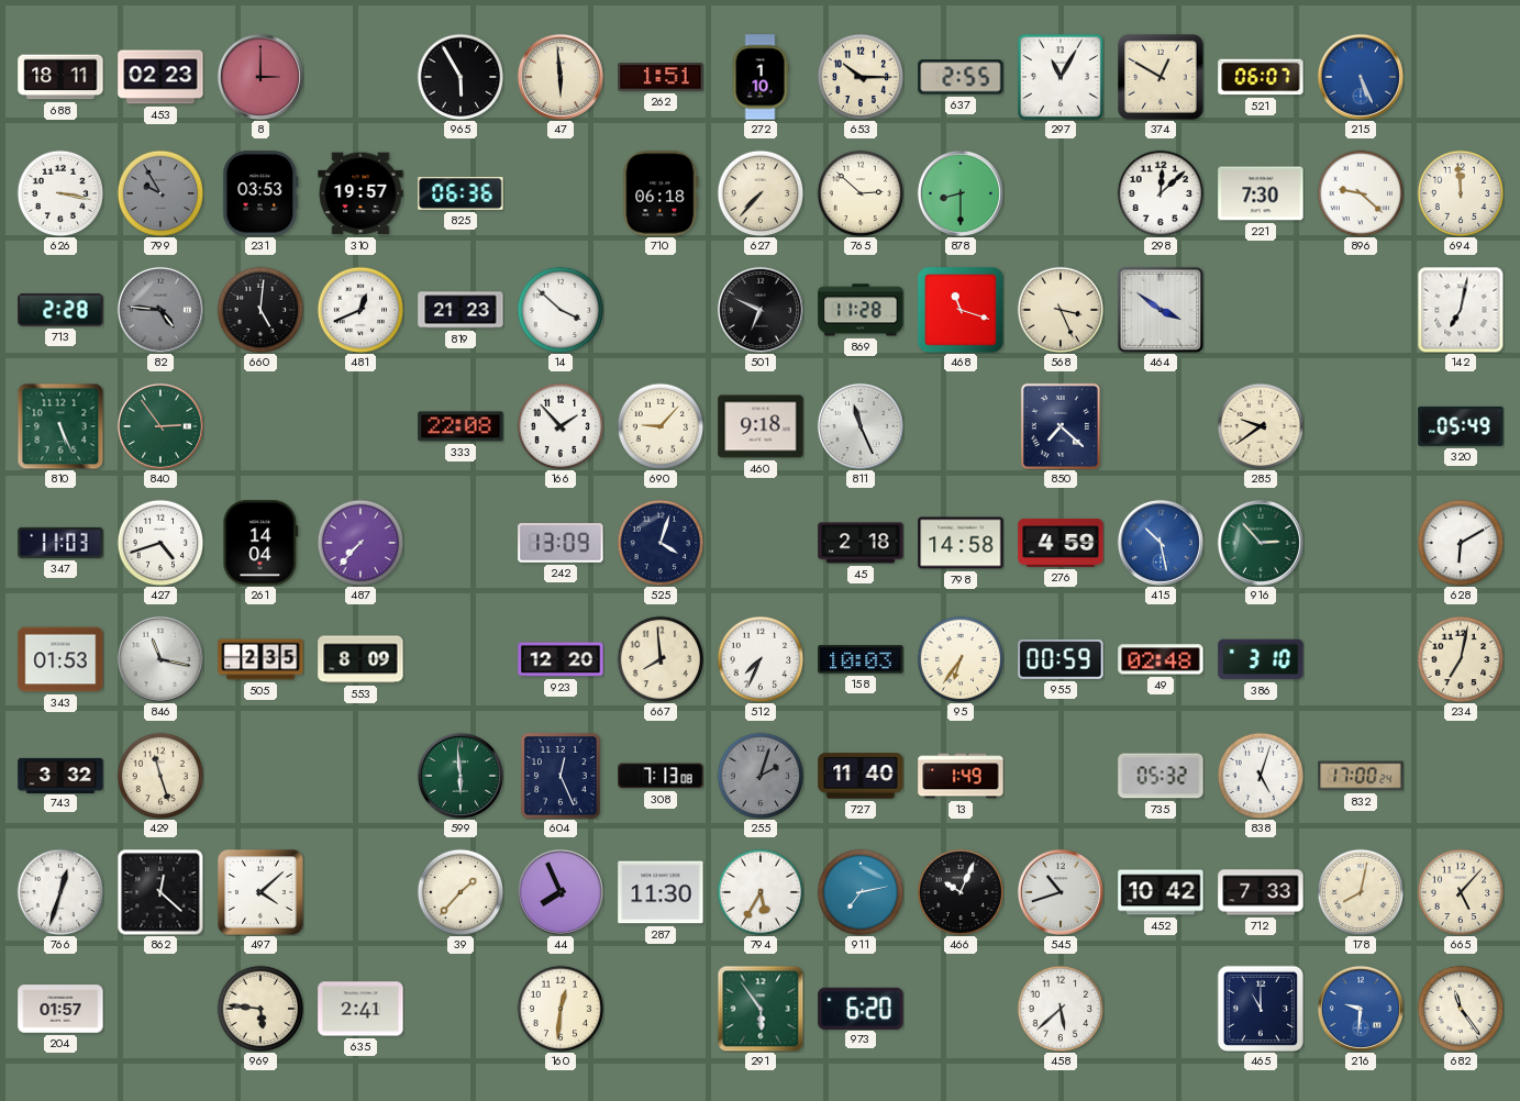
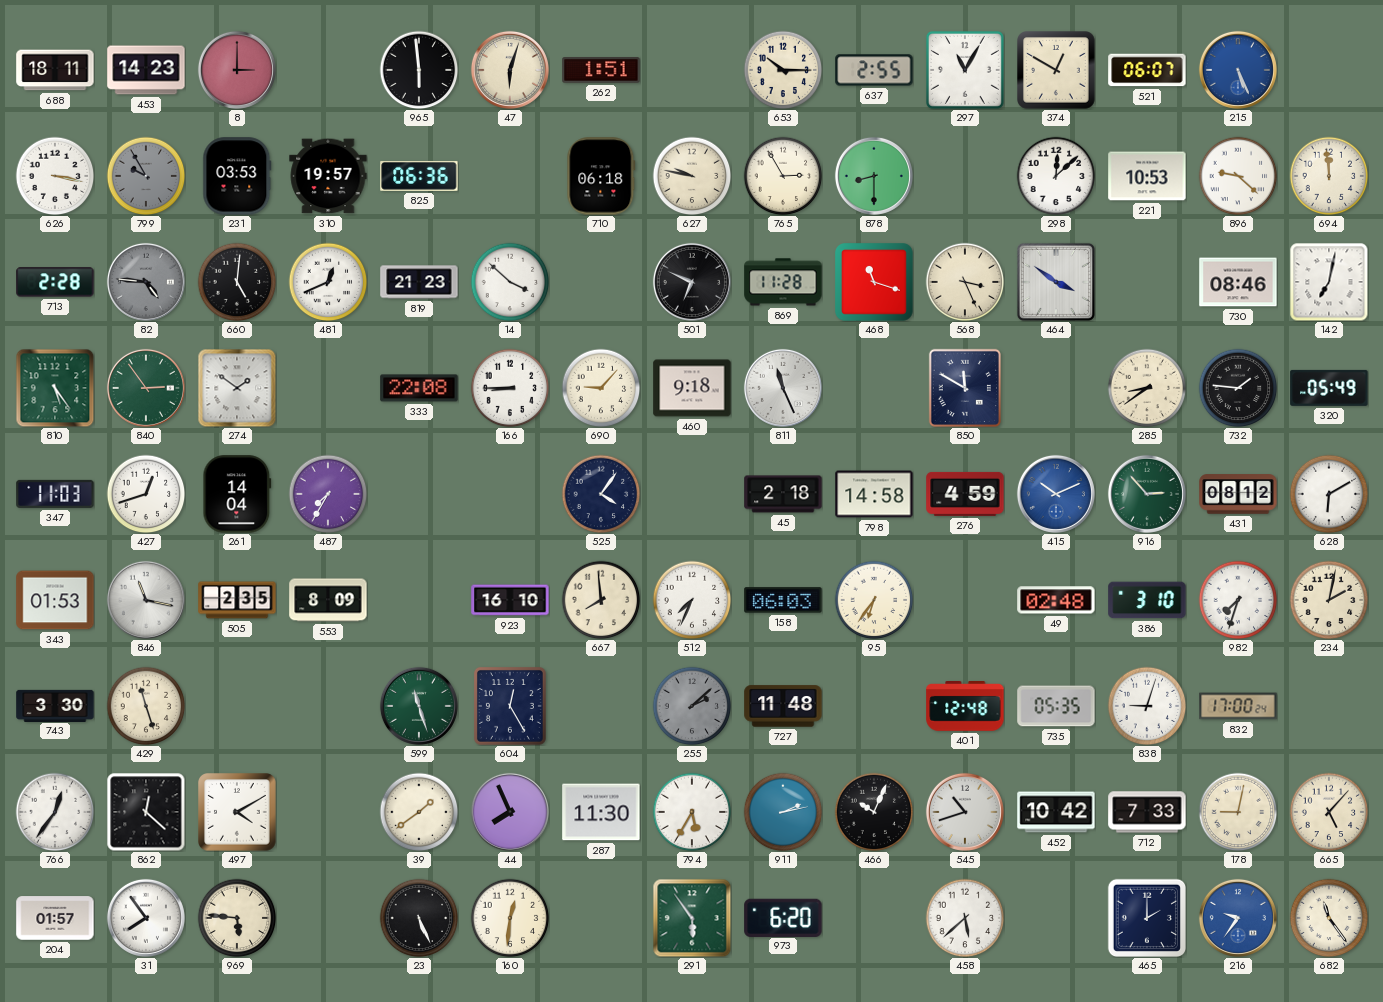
453: 02:23 -> 14:23 (146, 70)
965: 5:55 -> 5:59 (419, 70)
47: 5:59 -> 6:03 (510, 70)
272: 1:10 -> none (761, 77)
627: 7:37 -> 9:47 (692, 176)
765: 2:52 -> 2:55 (783, 176)
221: 7:30 -> 10:53 (1147, 176)
730: none -> 08:46 (1238, 282)
810: 5:26 -> 5:24 (55, 388)
274: none -> 1:51 (237, 388)
166: 1:53 -> 8:45 (510, 388)
850: 7:22 -> 11:50 (965, 388)
285: 9:39 -> 8:39 (1147, 388)
732: none -> 1:46 (1238, 388)
427: 4:42 -> 12:42 (146, 494)
487: 7:37 -> 7:35 (328, 494)
242: 13:09 -> none (561, 543)
525: 4:03 -> 4:06 (601, 494)
415: 10:28 -> 10:11 (1056, 494)
431: none -> 08:12 (1238, 494)
923: 12:20 -> 16:10 (510, 600)
158: 10:03 -> 06:03 (783, 600)
955: 00:59 -> none (1061, 660)
982: none -> 7:33 (1238, 600)
234: 7:02 -> 2:02 (1329, 600)
743: 3:32 -> 3:30 (55, 705)
599: 5:59 -> 11:27 (419, 706)
604: 12:26 -> 12:25 (510, 706)
308: 7:13 -> none (661, 776)
255: 2:03 -> 2:08 (692, 706)
727: 11:40 -> 11:48 (783, 706)
13: 1:49 -> none (961, 776)
401: none -> 12:48 (965, 707)
735: 05:32 -> 05:35 (1056, 706)
838: 5:03 -> 9:03 (1147, 706)
766: 12:33 -> 12:36 (55, 812)
497: 4:08 -> 4:10 (238, 813)
39: 1:37 -> 1:39 (419, 812)
911: 7:13 -> 2:13 (783, 812)
178: 8:02 -> 9:02 (1238, 812)
31: none -> 7:54 (146, 918)
635: 2:41 -> none (360, 1009)
23: none -> 5:26 (419, 918)
465: 11:00 -> 2:00 (1146, 917)
216: 9:31 -> 9:36 (1238, 918)
